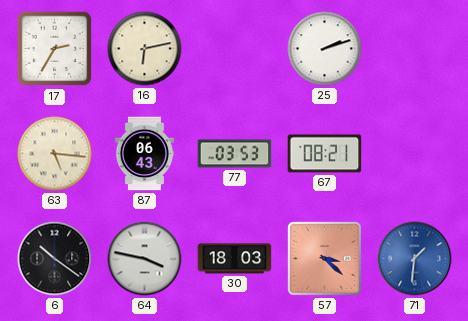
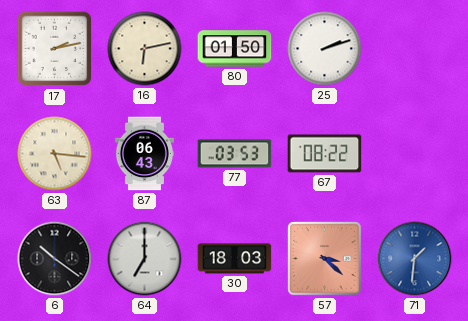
17: 2:35 -> 2:13 (55, 49)
80: none -> 01:50 (235, 49)
67: 08:21 -> 08:22 (325, 154)
64: 3:47 -> 7:00 (145, 259)
